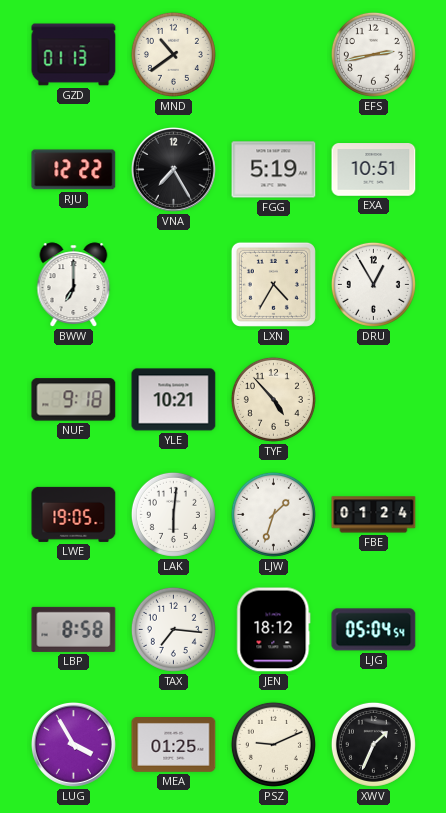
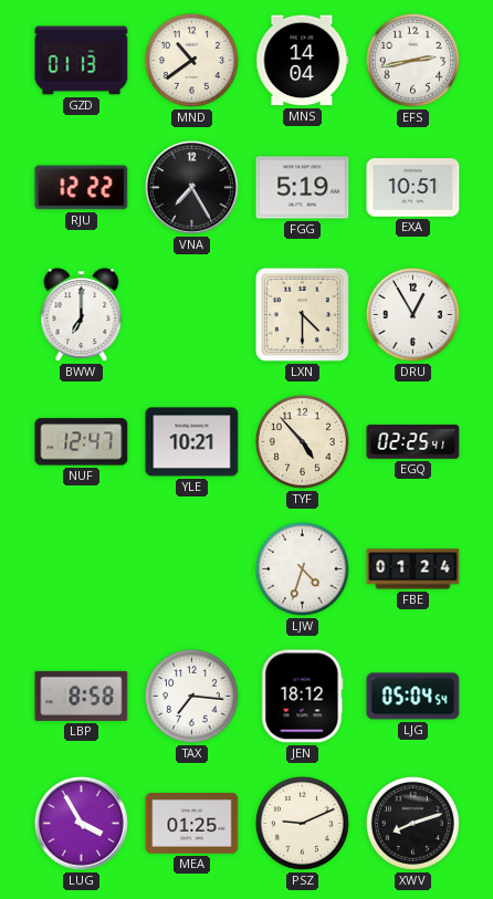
MNS: none -> 14:04 (303, 61)
LXN: 4:35 -> 4:30 (302, 314)
NUF: 9:18 -> 12:47 (82, 442)
EGQ: none -> 02:25 (413, 442)
LWE: 19:05 -> none (74, 514)
LAK: 6:01 -> none (173, 514)
LJW: 1:33 -> 4:33 (302, 568)
XWV: 1:34 -> 8:12 (412, 823)
